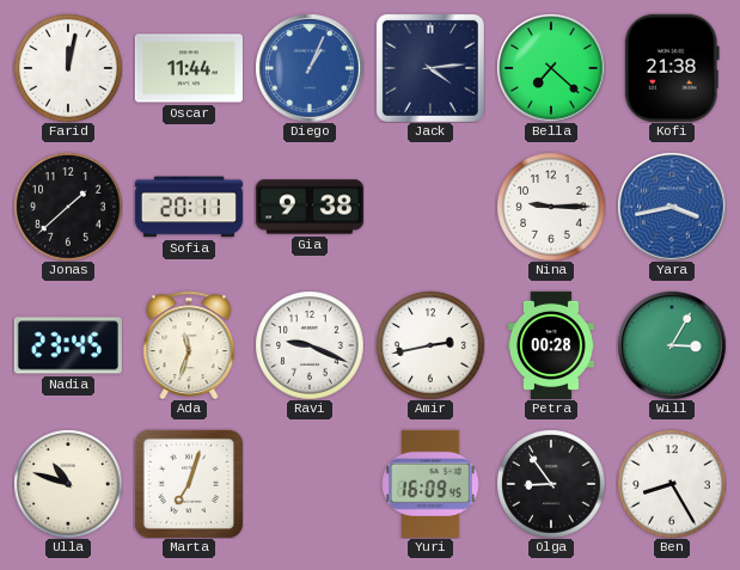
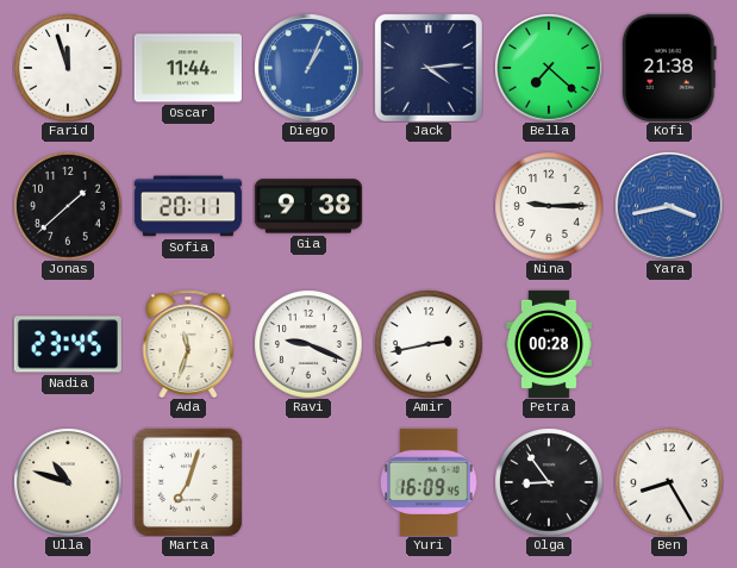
Farid: 12:02 -> 11:57 (68, 68)
Will: 3:05 -> none (672, 345)
